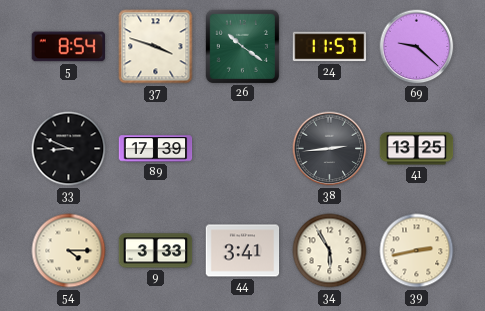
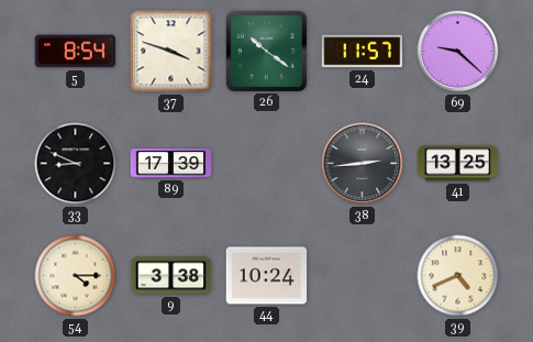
9: 3:33 -> 3:38 (171, 276)
44: 3:41 -> 10:24 (267, 276)
34: 5:55 -> none (330, 251)
39: 2:43 -> 4:41 (458, 276)
